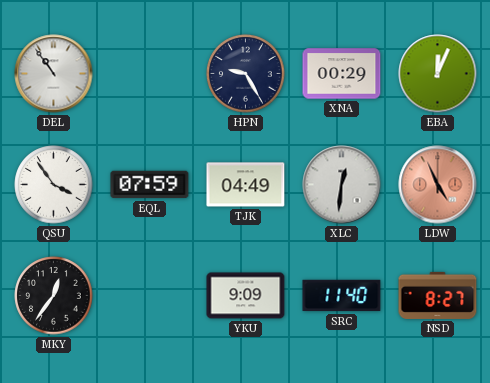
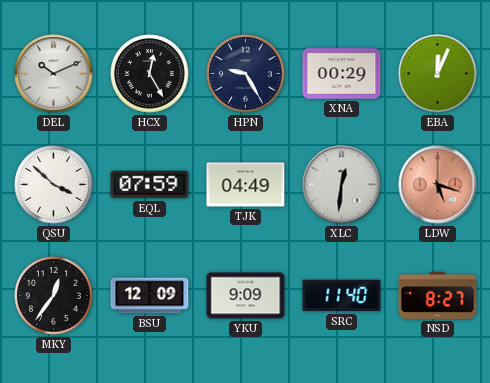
DEL: 10:54 -> 10:11 (54, 74)
HCX: none -> 12:25 (150, 74)
QSU: 3:54 -> 3:52 (54, 185)
LDW: 4:56 -> 5:18 (438, 185)
BSU: none -> 12:09 (150, 296)
